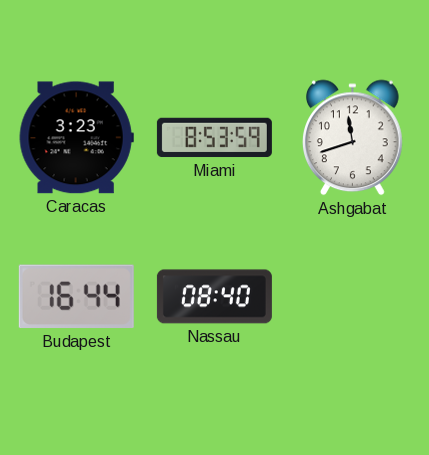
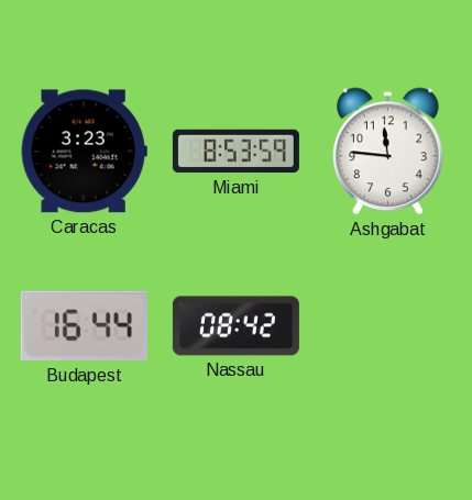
Ashgabat: 11:42 -> 11:46 (388, 152)
Nassau: 08:40 -> 08:42 (235, 326)
